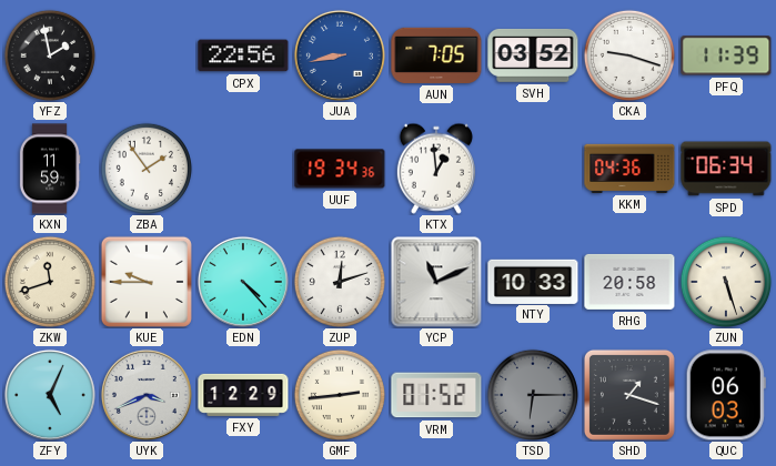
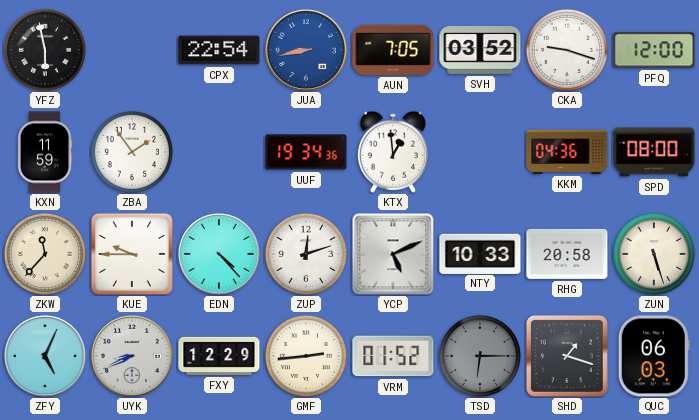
YFZ: 1:58 -> 5:58 (44, 49)
CPX: 22:56 -> 22:54 (219, 50)
PFQ: 11:39 -> 12:00 (654, 50)
SPD: 06:34 -> 08:00 (654, 152)
ZKW: 11:42 -> 11:37 (44, 253)
YCP: 11:11 -> 5:11 (393, 254)
UYK: 3:41 -> 8:41 (132, 356)
